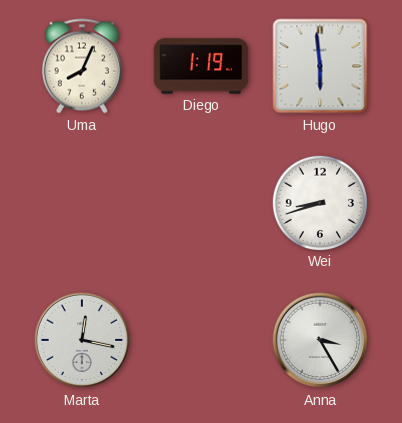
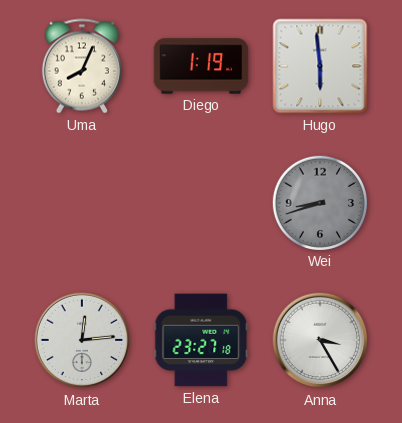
Wei dial: white -> grey (319, 202)
Marta: 12:17 -> 12:14 (82, 340)
Elena: none -> 23:27 (201, 340)
